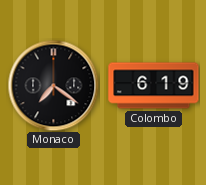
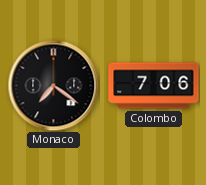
Colombo: 6:19 -> 7:06 (154, 86)
